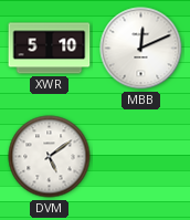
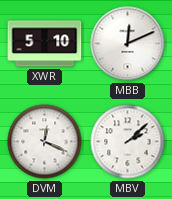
DVM: 5:09 -> 12:19 (45, 142)
MBV: none -> 2:08 (128, 142)
